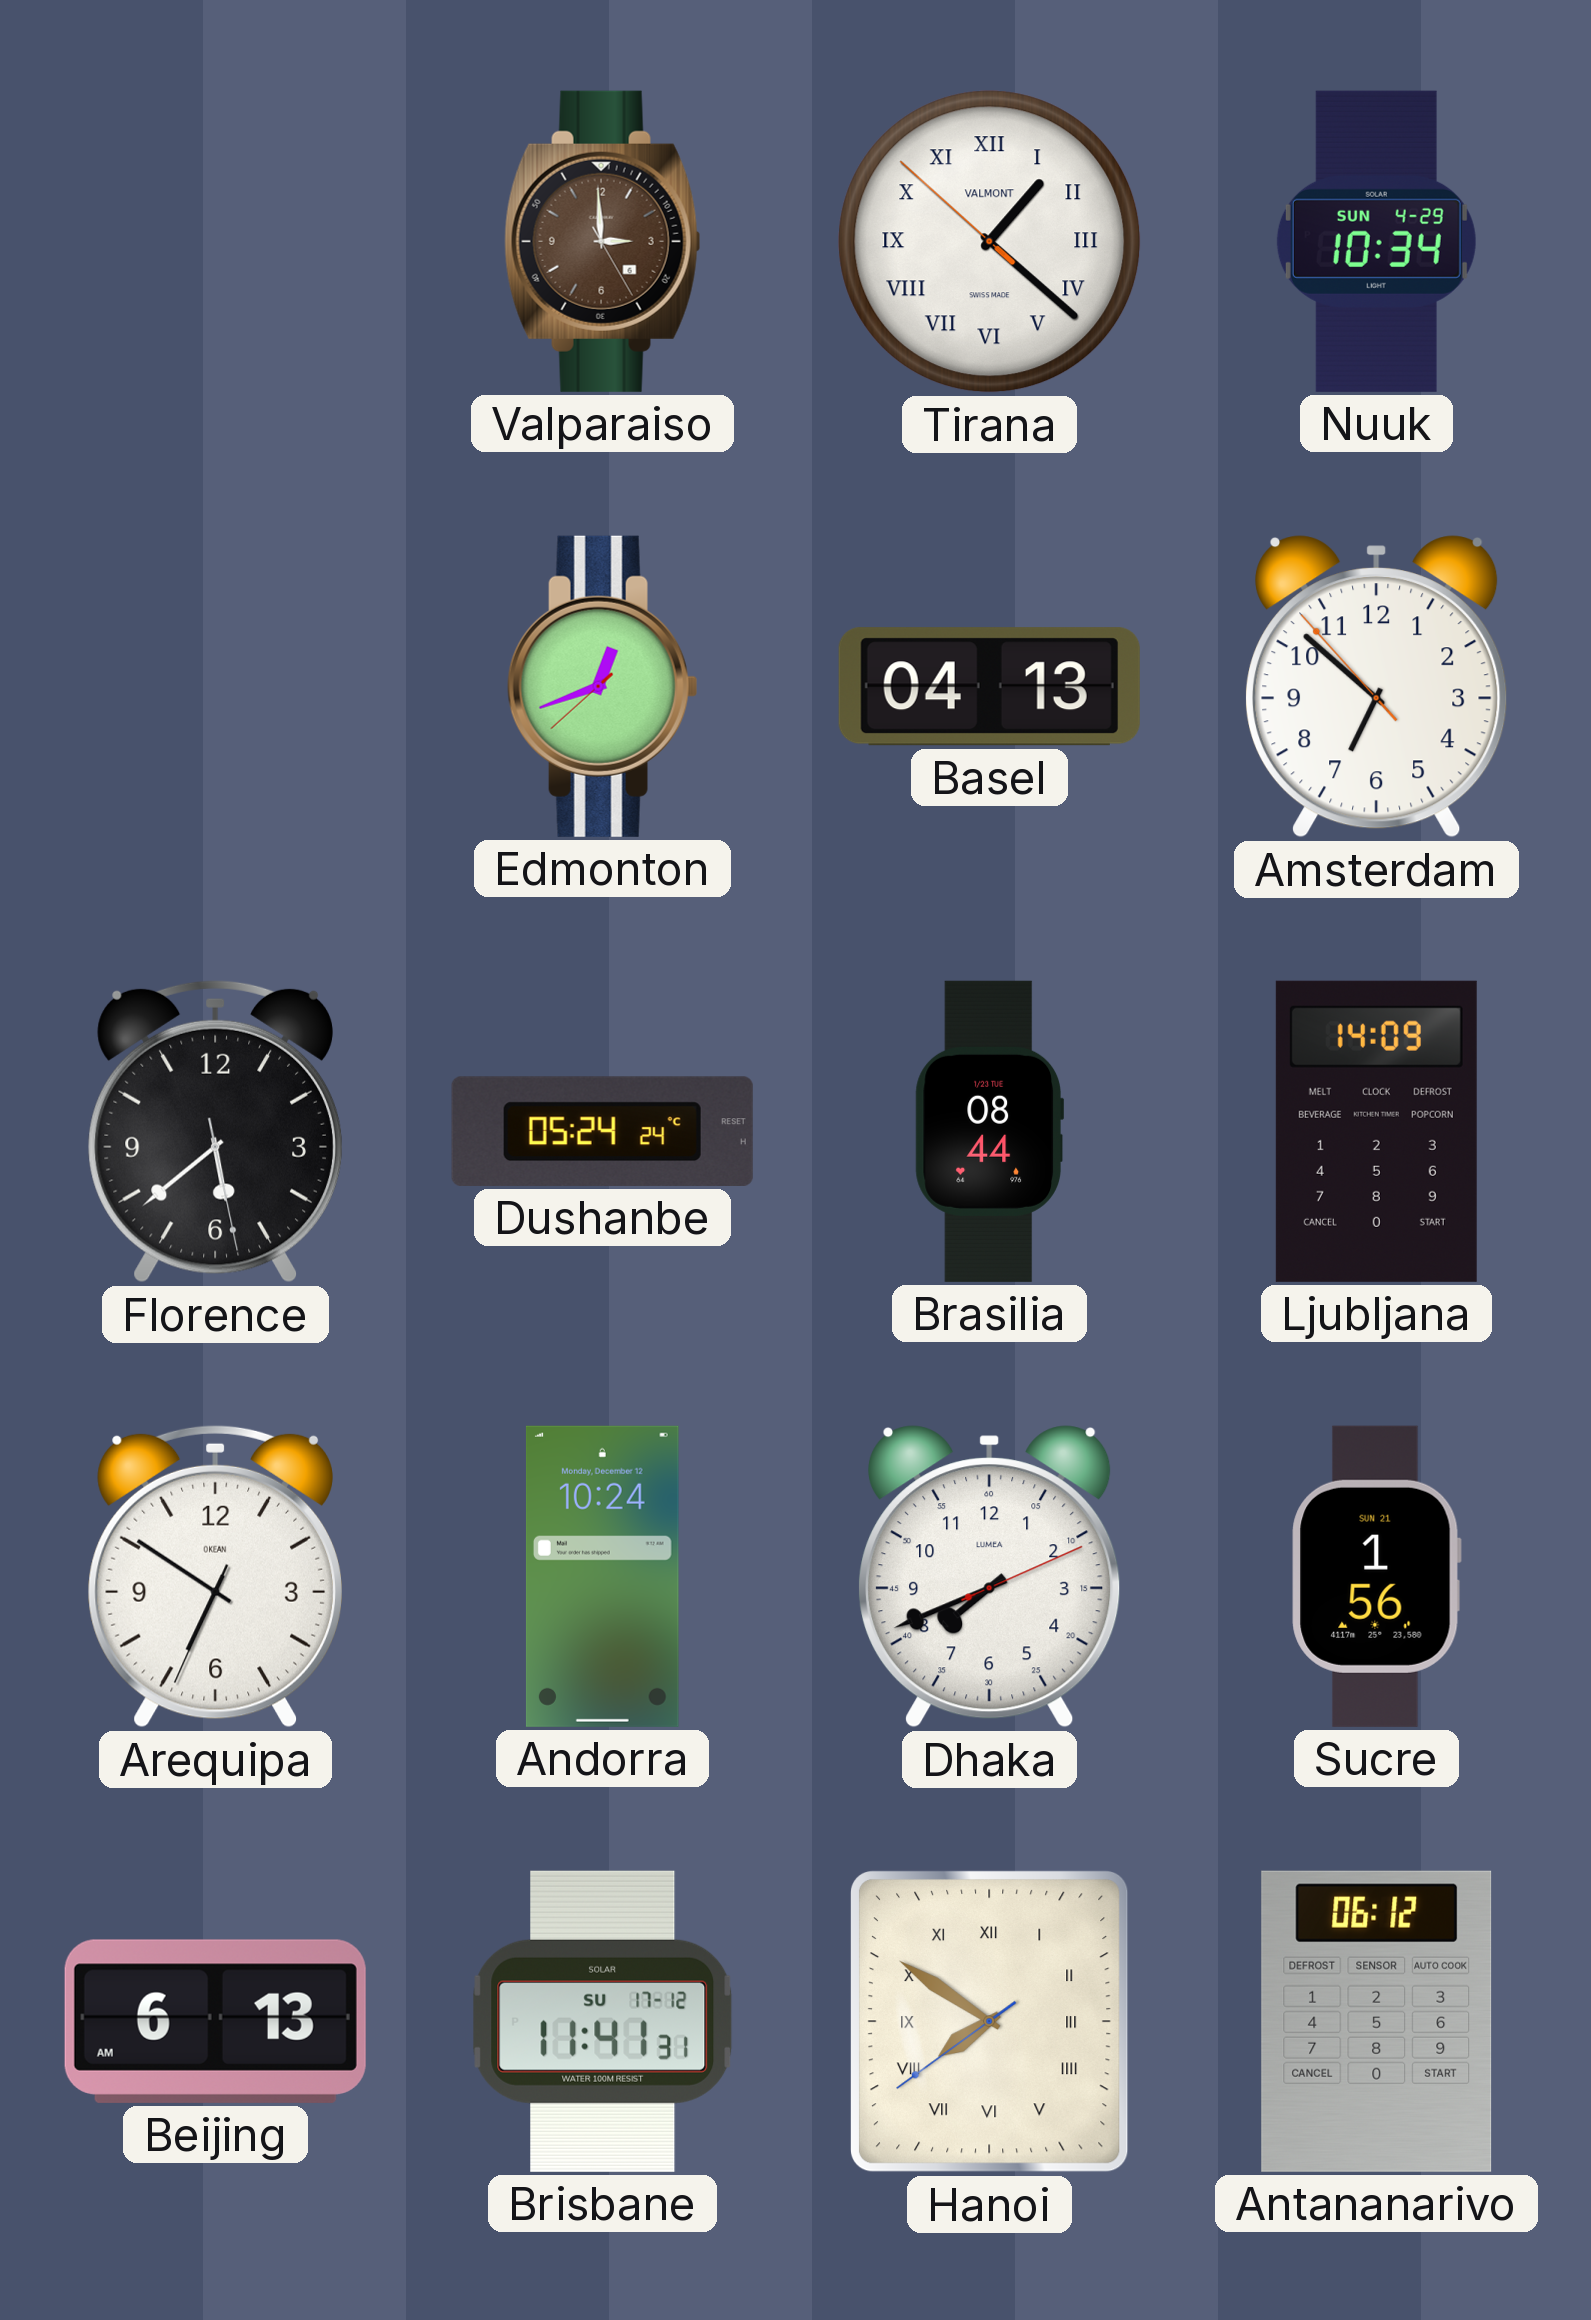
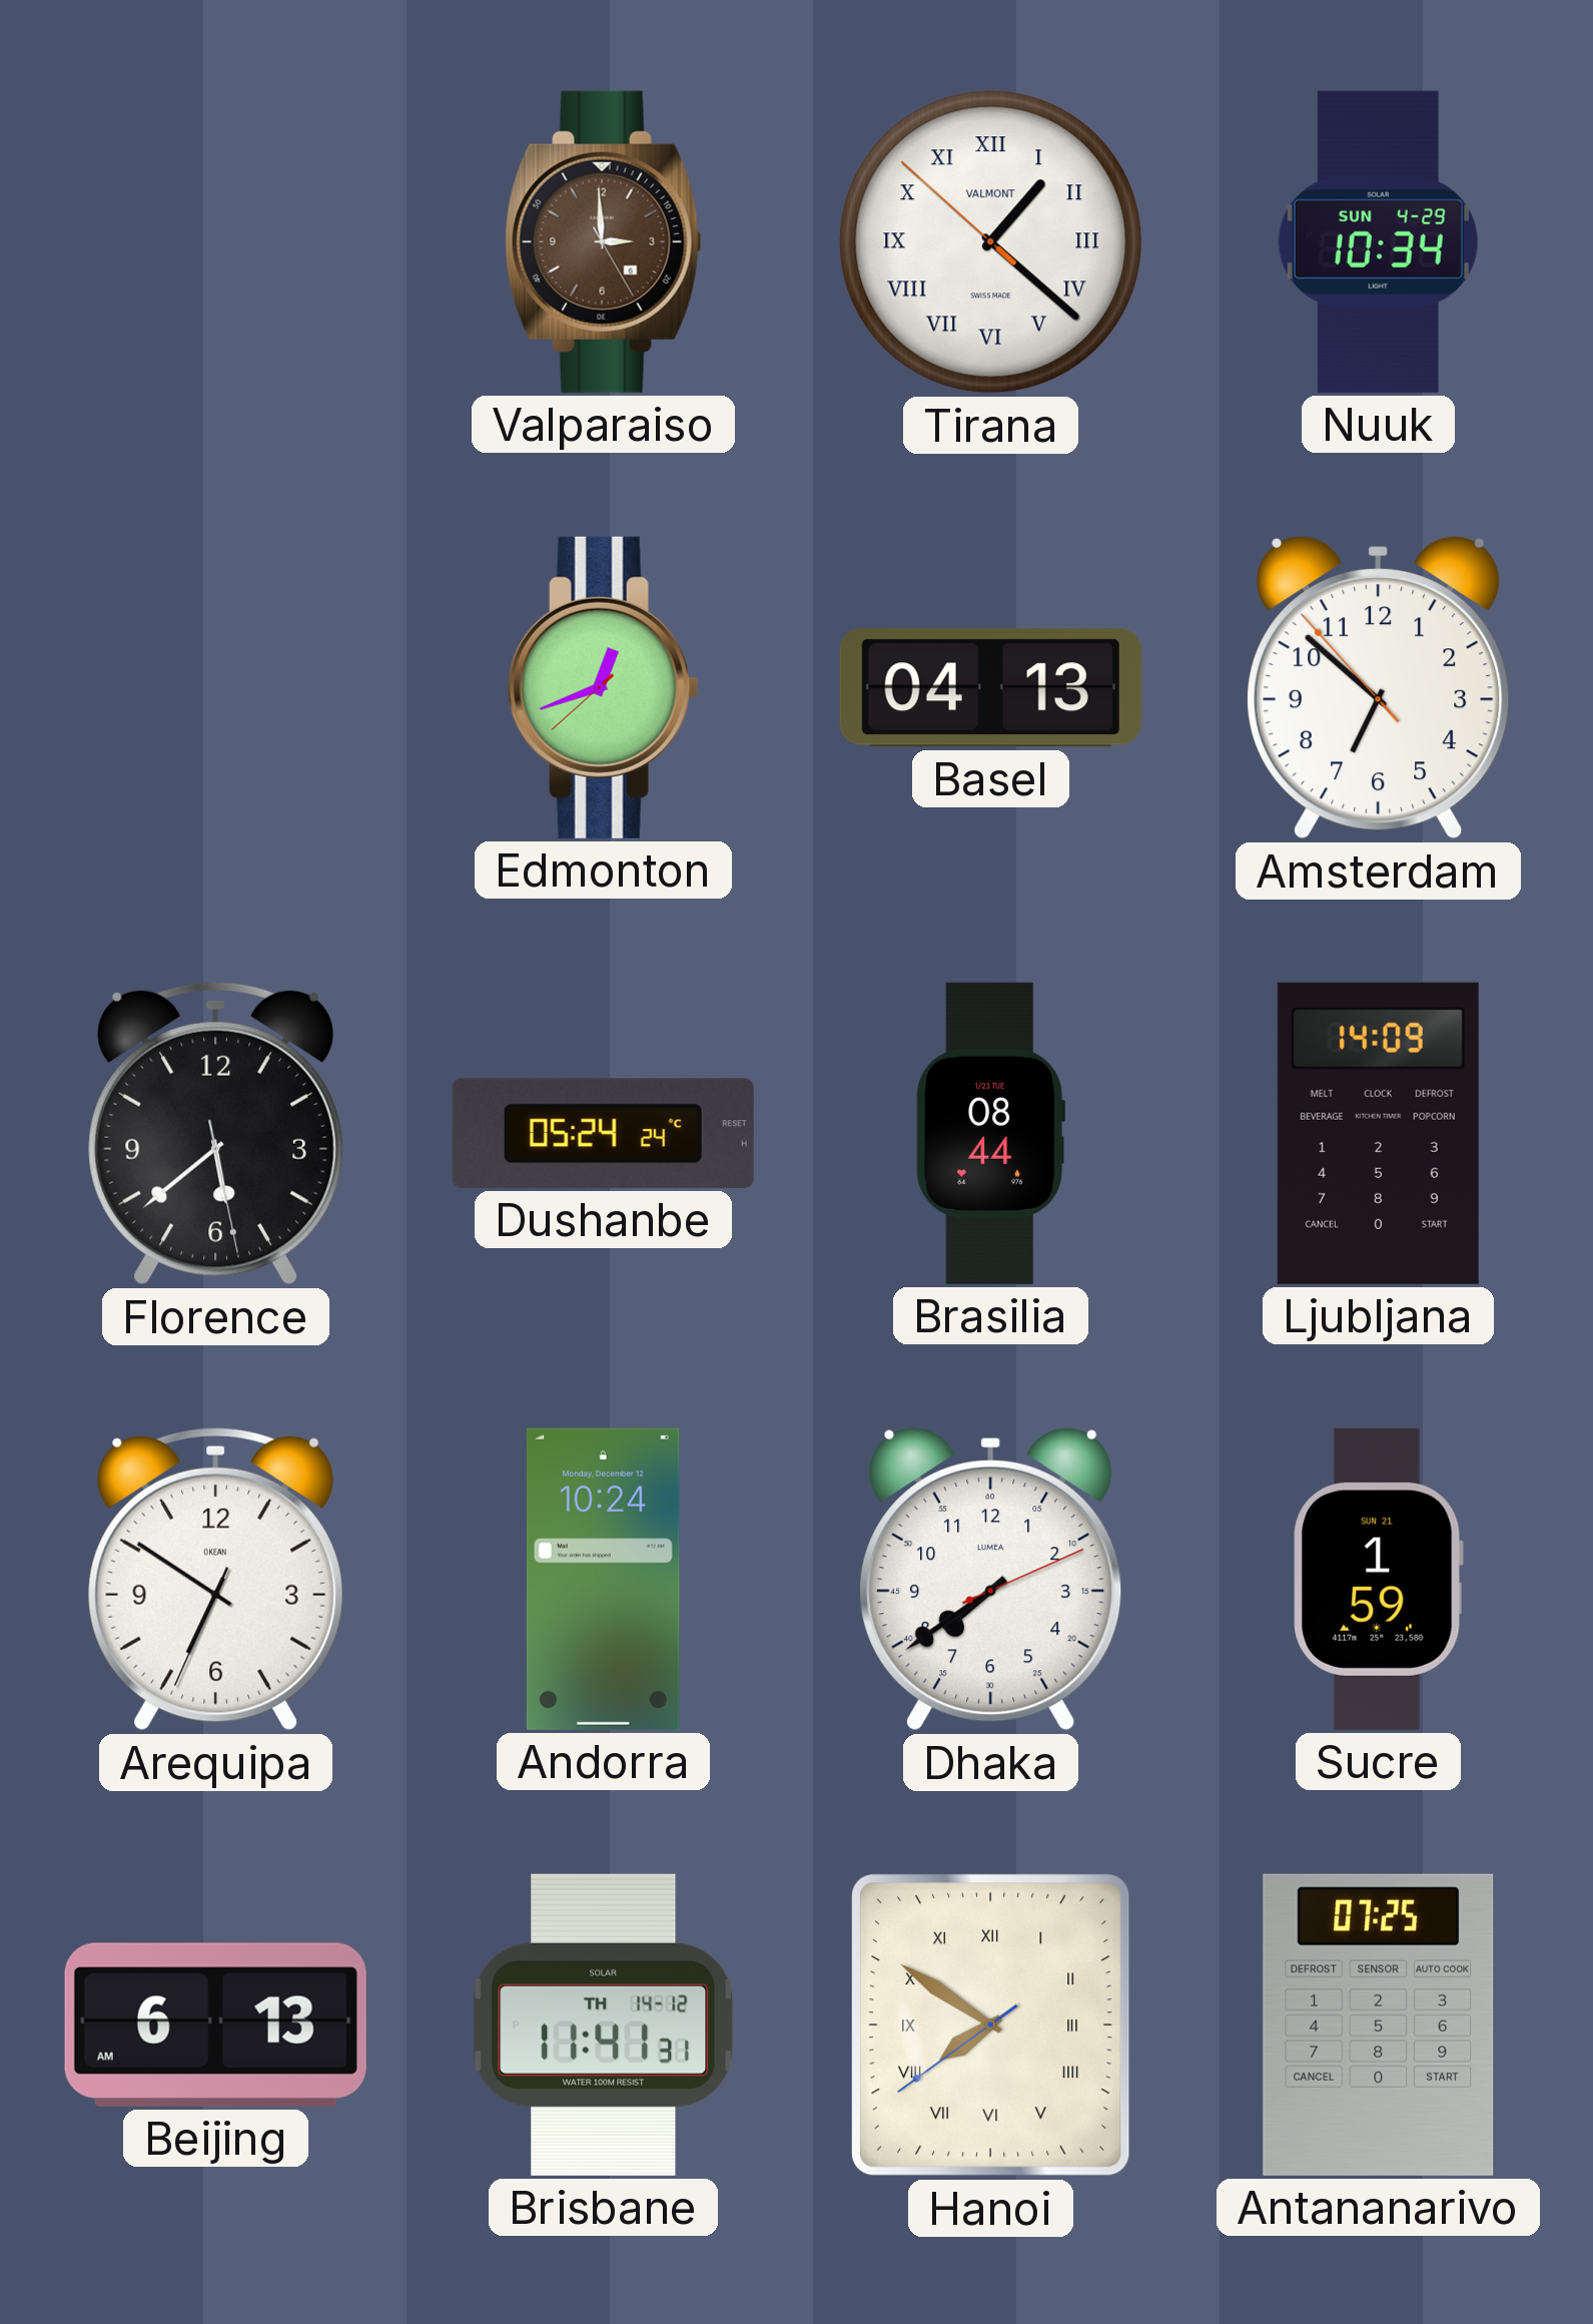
Dhaka: 7:41 -> 7:39 (991, 1580)
Sucre: 1:56 -> 1:59 (1378, 1579)
Brisbane date: SU 17-12 -> TH 14-12 (604, 2024)
Antananarivo: 06:12 -> 07:25 (1379, 2024)
